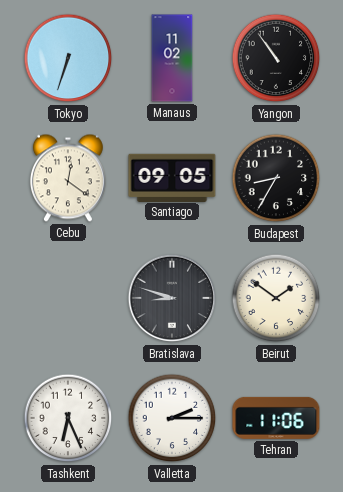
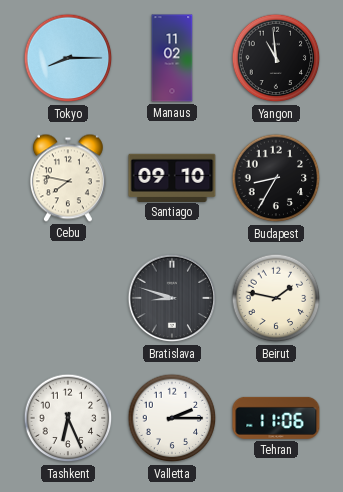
Tokyo: 6:33 -> 8:15 (68, 58)
Yangon: 10:54 -> 10:59 (276, 58)
Cebu: 12:21 -> 7:47 (68, 178)
Santiago: 09:05 -> 09:10 (172, 177)
Beirut: 1:51 -> 1:47 (276, 298)
